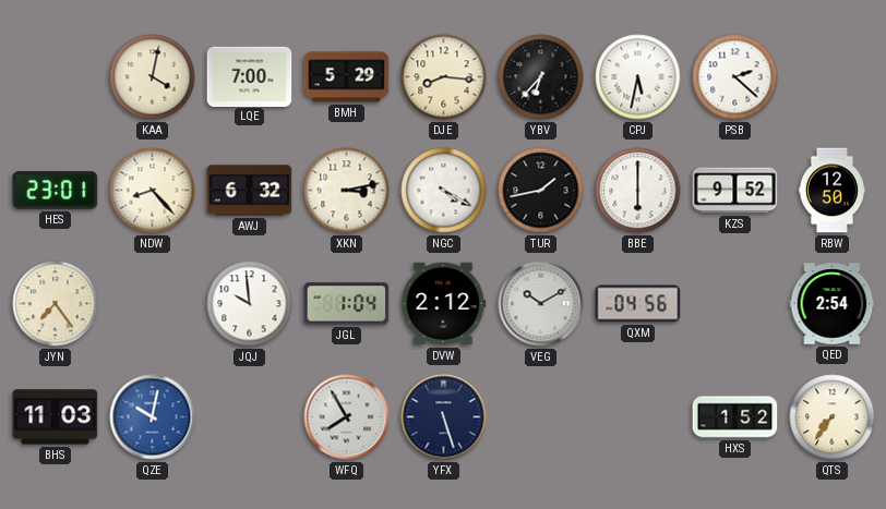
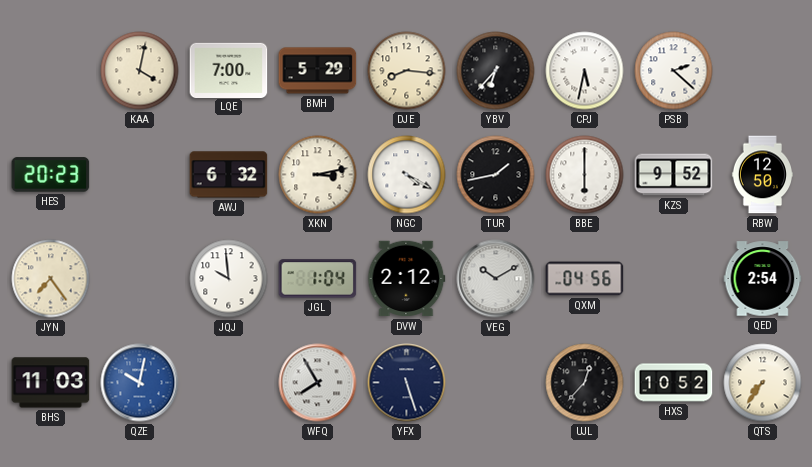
HES: 23:01 -> 20:23 (51, 175)
NDW: 8:23 -> none (153, 191)
UJL: none -> 12:37 (585, 383)
HXS: 1:52 -> 10:52 (674, 383)
